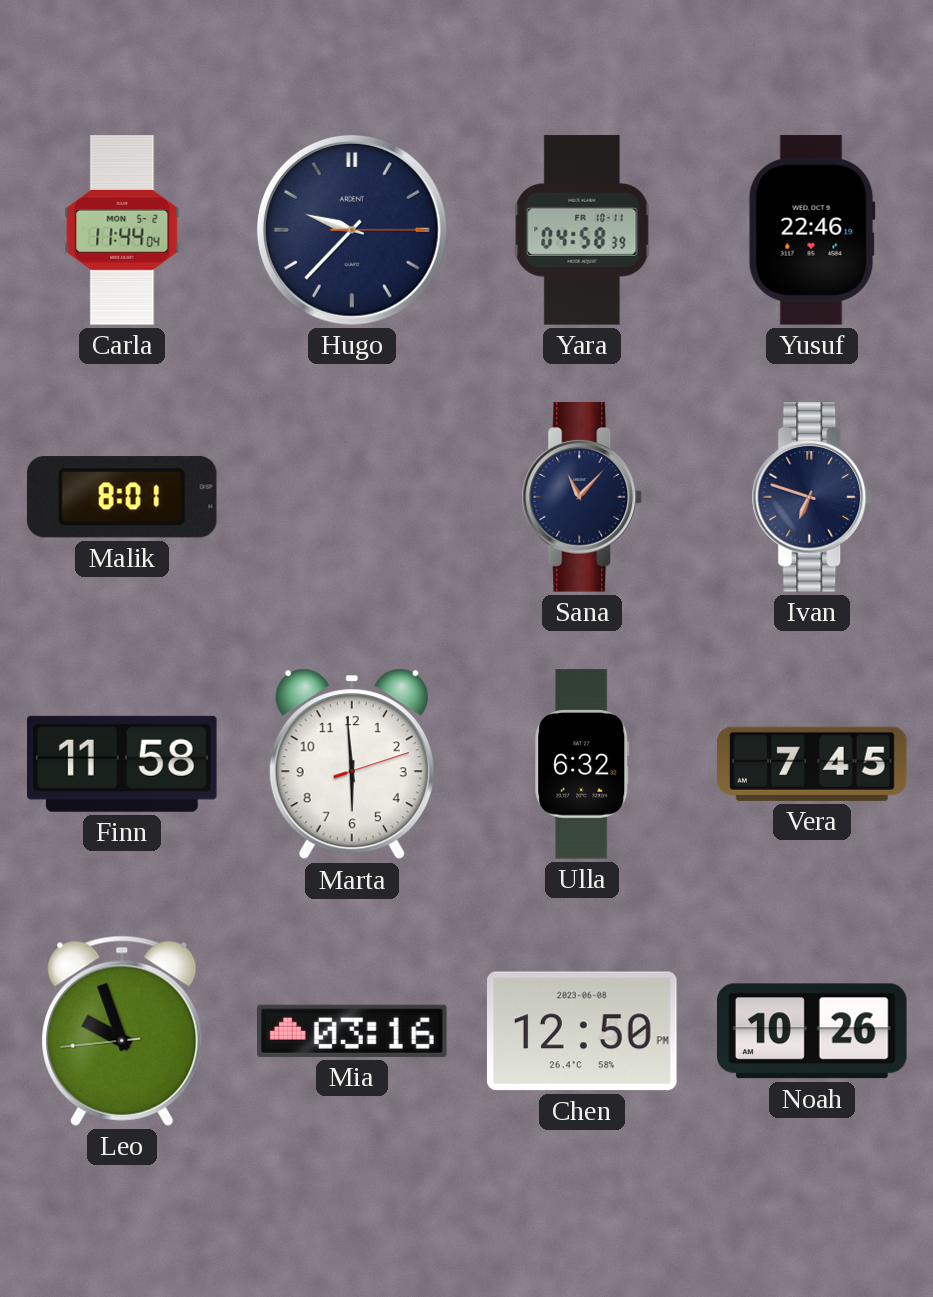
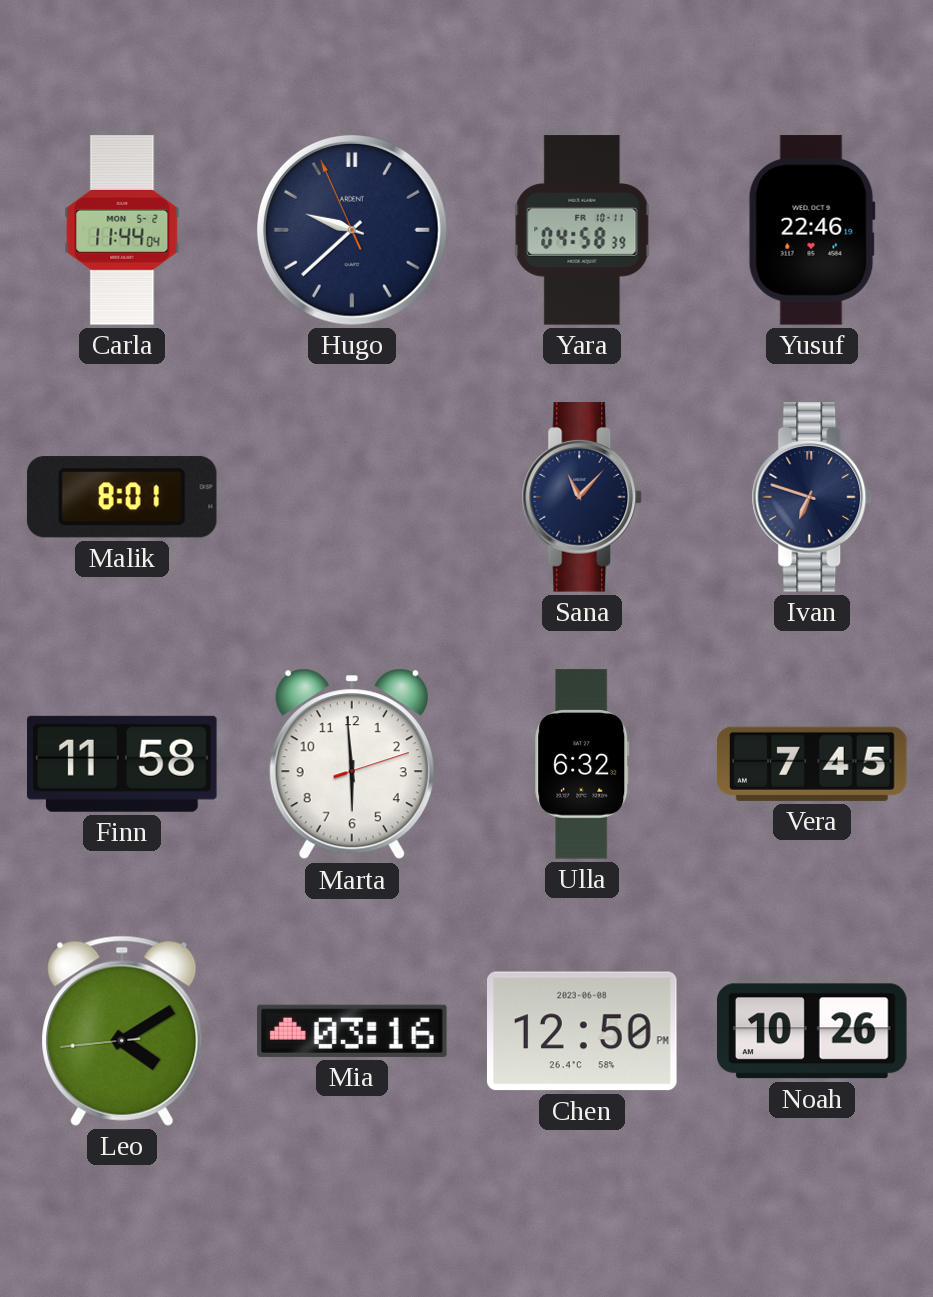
Hugo: 9:37:15 -> 9:37:56 (352, 230)
Leo: 9:56 -> 4:09 (122, 1031)
